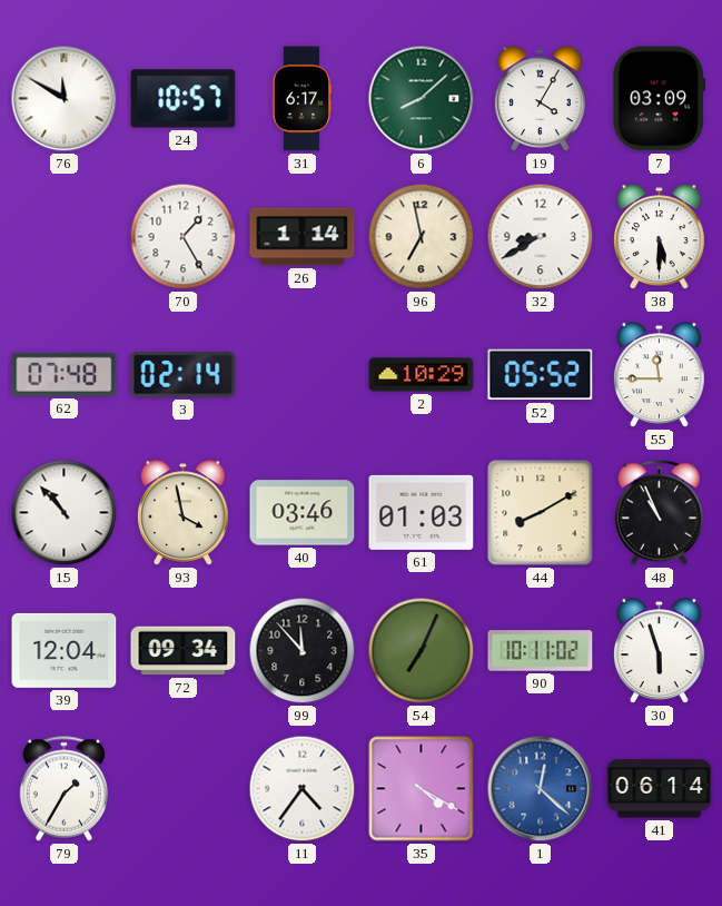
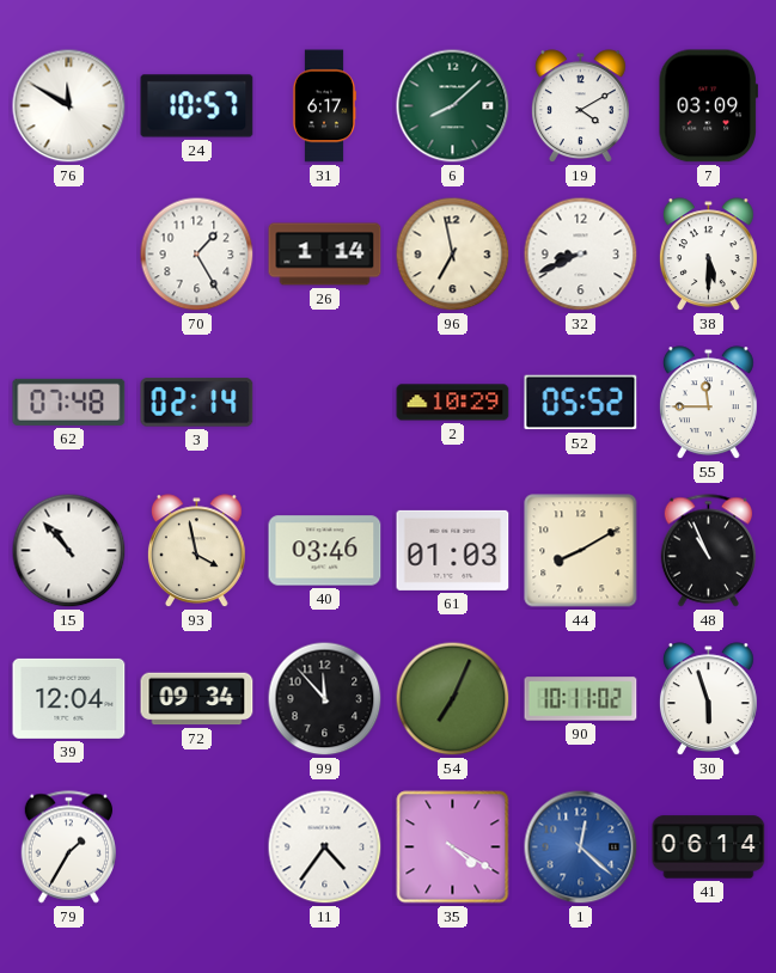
19: 4:05 -> 4:10 (580, 106)
32: 8:40 -> 8:41 (581, 255)
